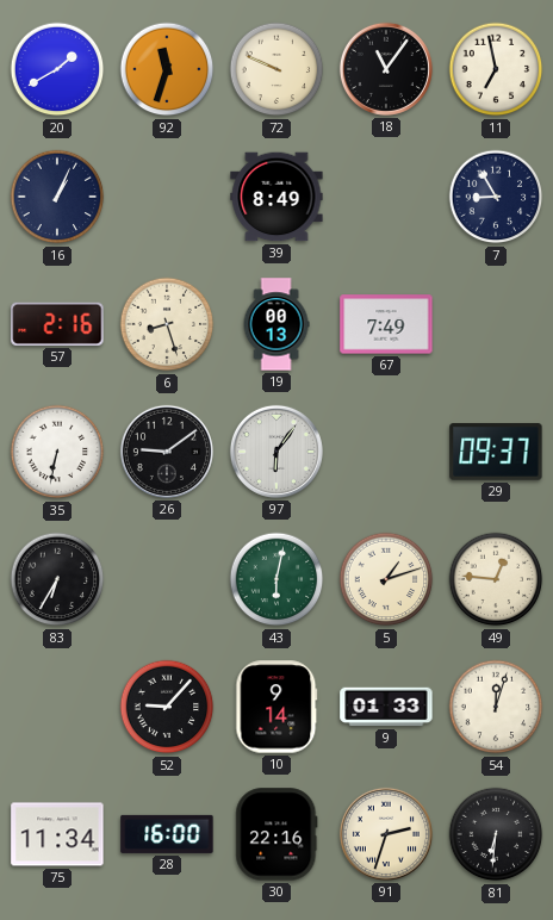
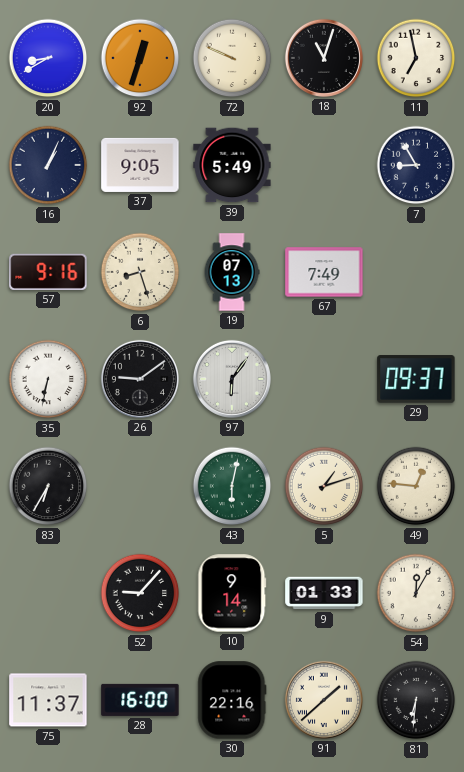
20: 1:40 -> 8:40 (48, 58)
92: 11:33 -> 12:33 (140, 58)
18: 11:06 -> 11:03 (324, 58)
37: none -> 9:05 (140, 165)
39: 8:49 -> 5:49 (232, 165)
57: 2:16 -> 9:16 (48, 272)
19: 00:13 -> 07:13 (232, 272)
54: 12:03 -> 12:05 (416, 593)
75: 11:34 -> 11:37 (48, 700)
91: 2:33 -> 1:38 (324, 700)
